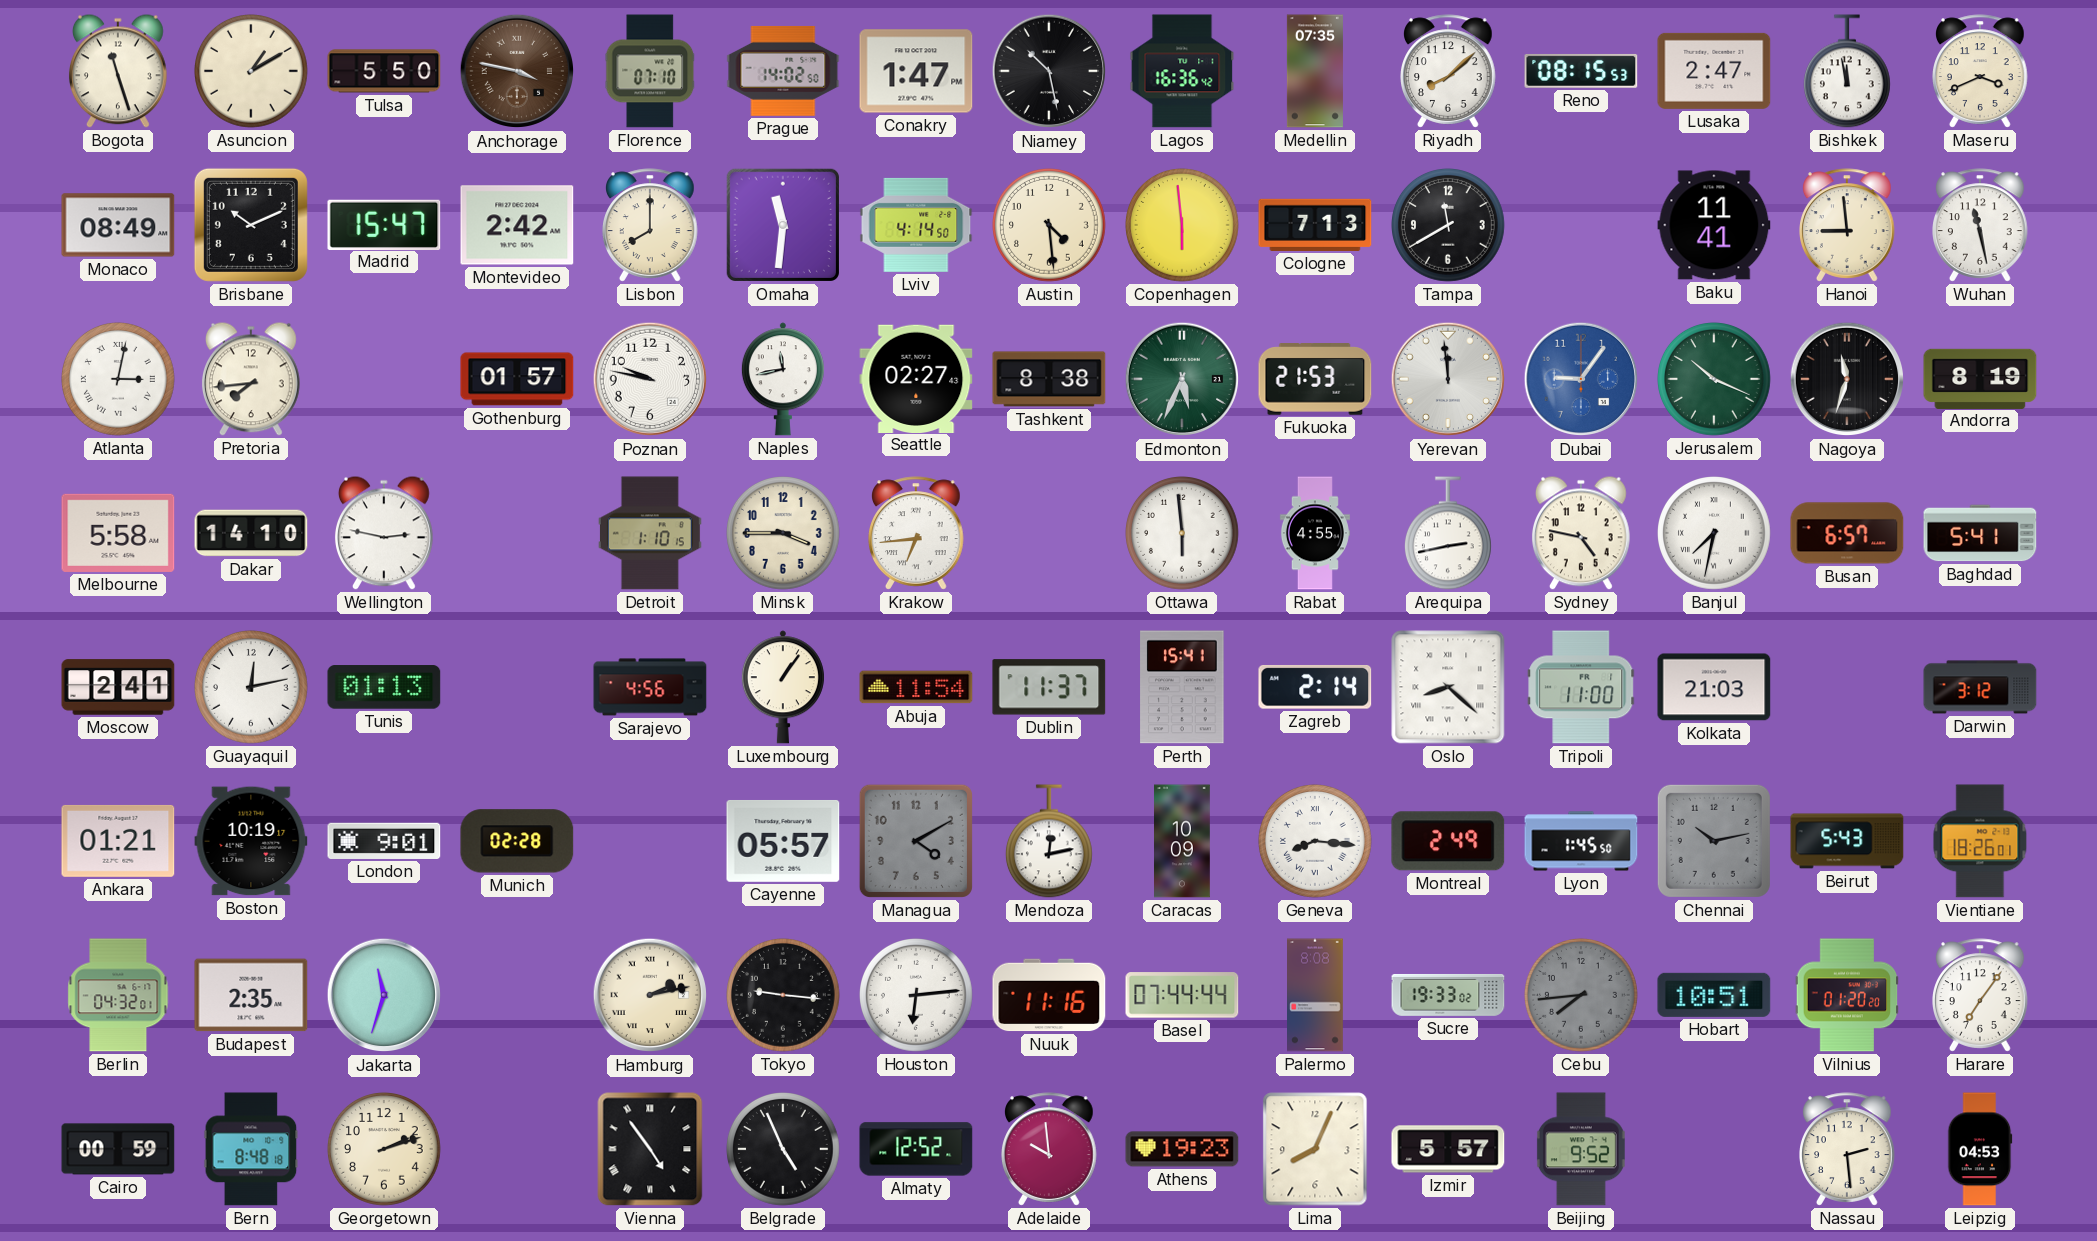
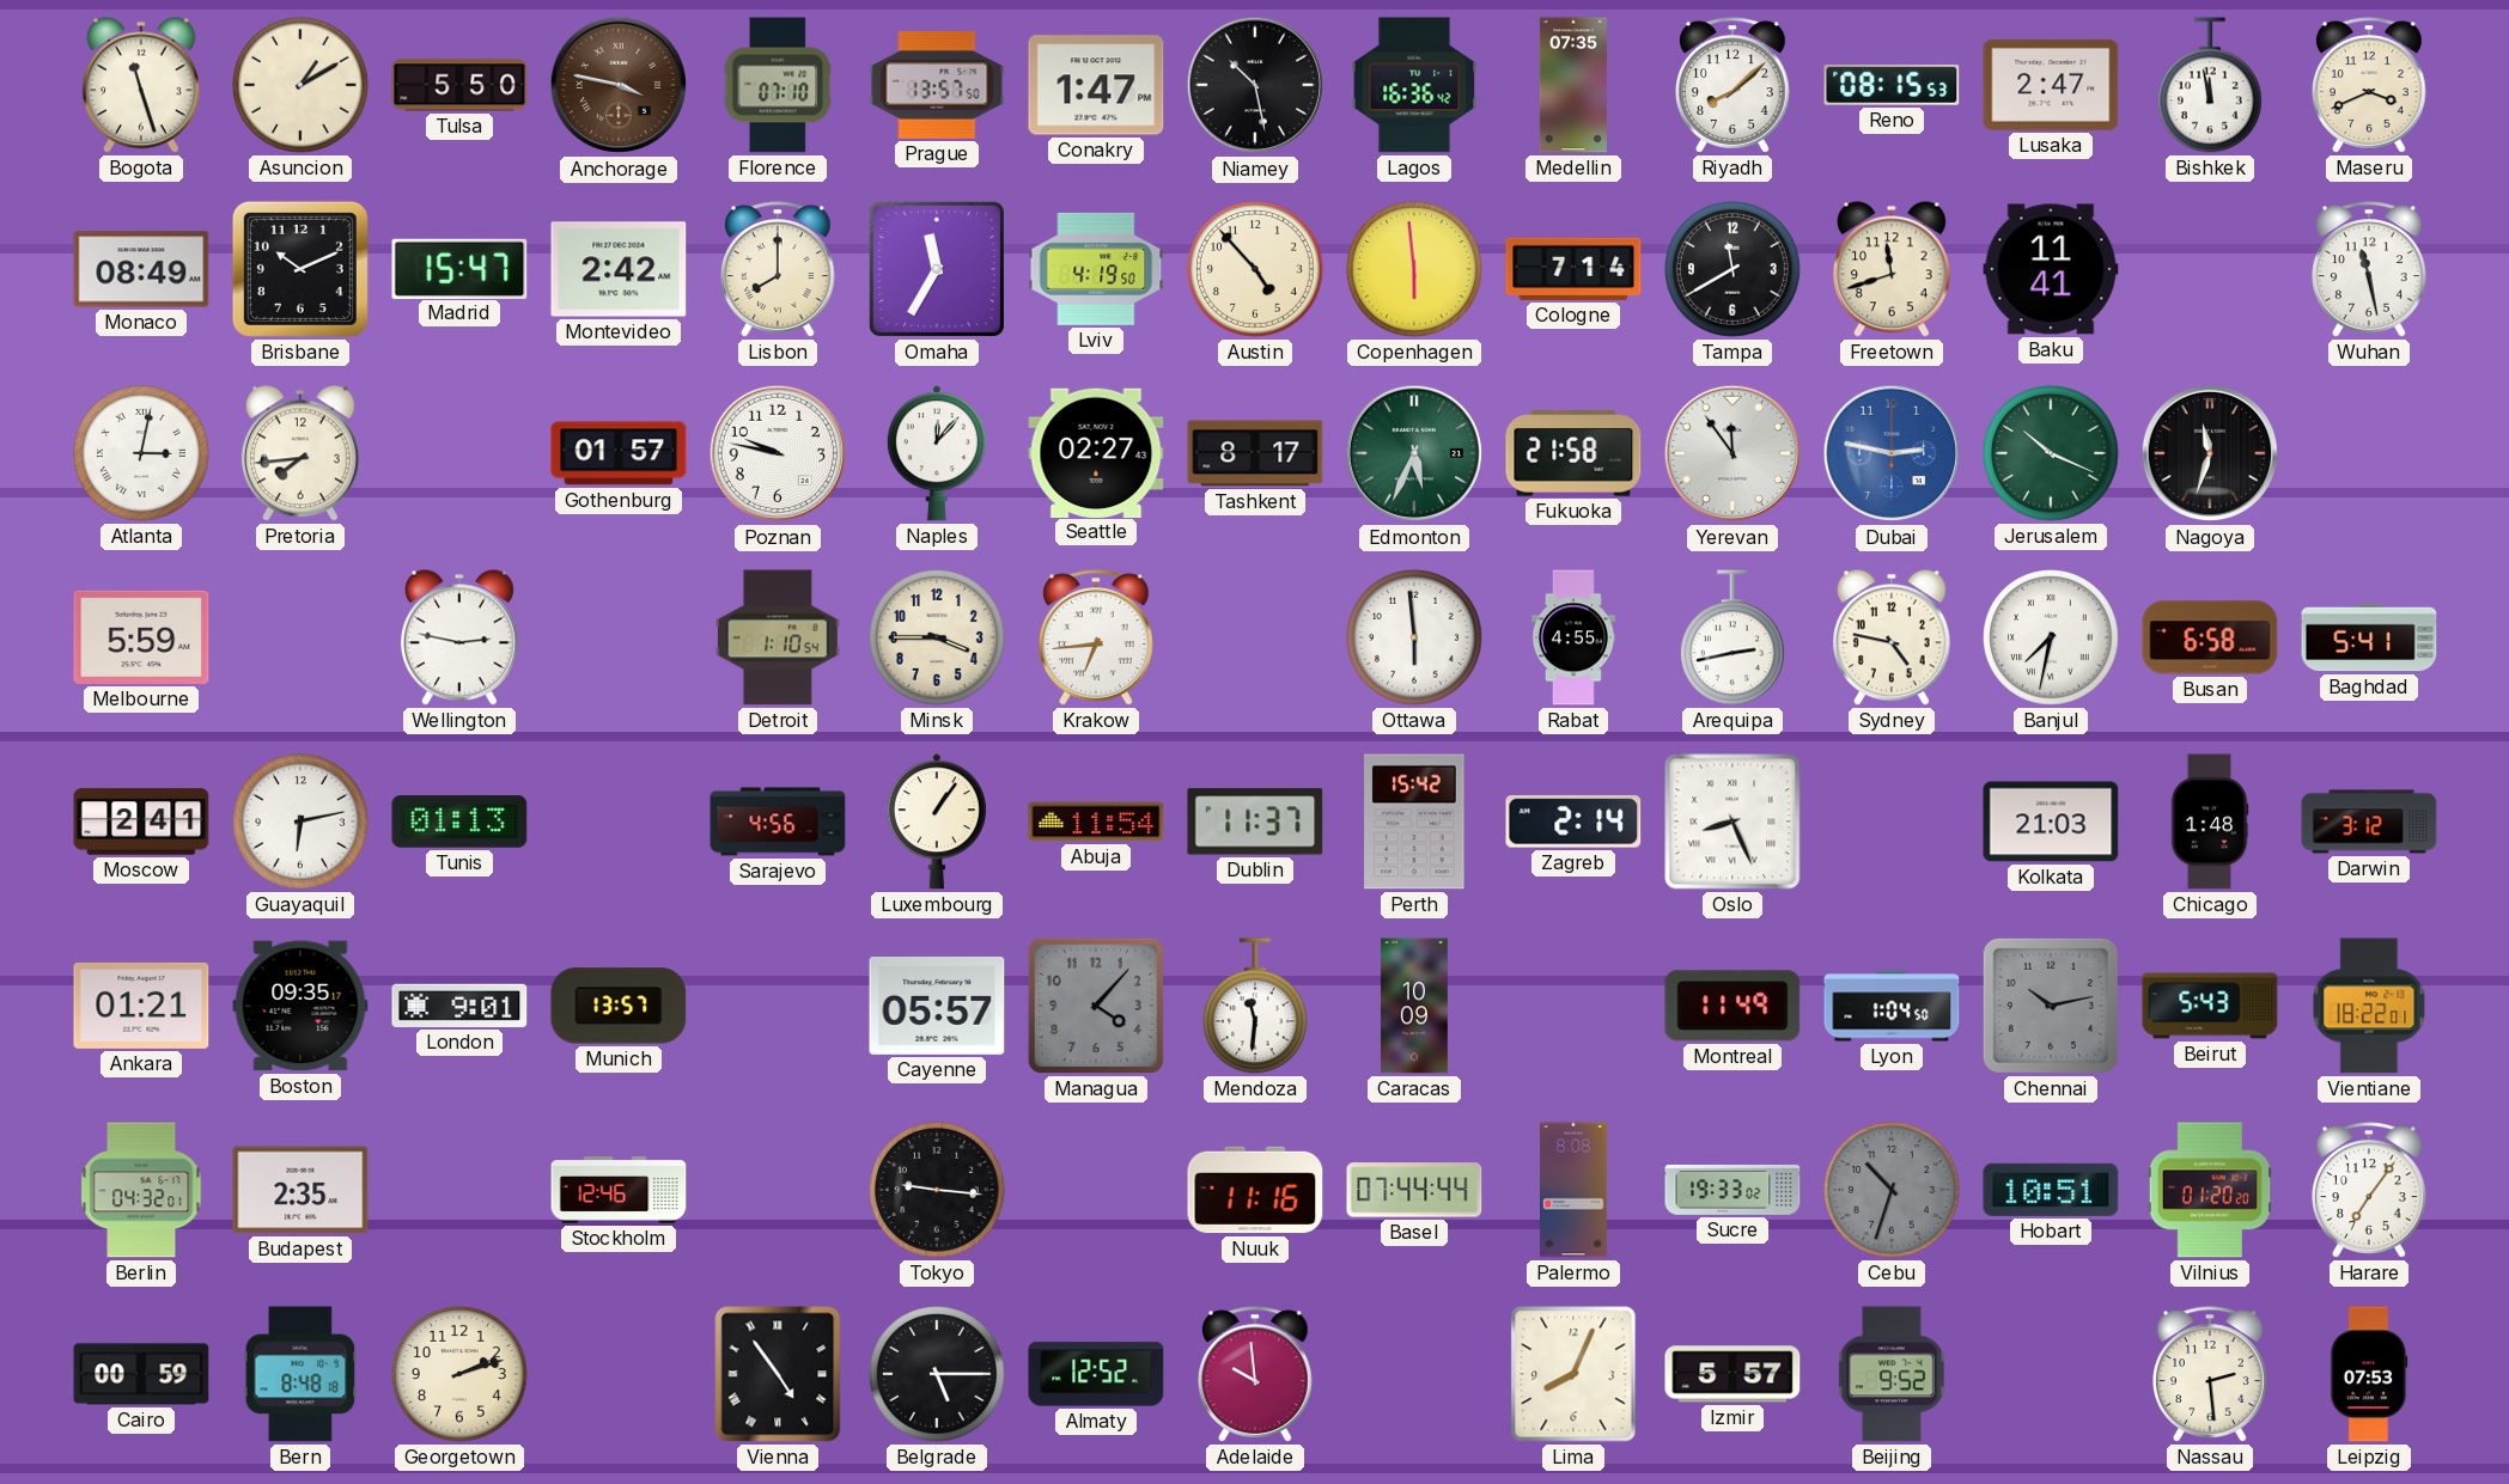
Prague: 14:02 -> 13:57 (937, 85)
Omaha: 11:31 -> 11:35 (937, 269)
Lviv: 4:14 -> 4:19 (1096, 269)
Austin: 4:29 -> 4:53 (1256, 270)
Cologne: 7:13 -> 7:14 (1573, 269)
Freetown: none -> 11:42 (1892, 269)
Hanoi: 8:59 -> none (1848, 225)
Naples: 11:43 -> 12:07 (937, 453)
Tashkent: 8:38 -> 8:17 (1255, 453)
Fukuoka: 21:53 -> 21:58 (1573, 453)
Yerevan: 11:59 -> 11:54 (1732, 453)
Dubai: 9:06 -> 2:47 (1892, 453)
Andorra: 8:19 -> none (1980, 378)
Melbourne: 5:58 -> 5:59 (141, 637)
Dakar: 14:10 -> none (251, 533)
Detroit: 1:10:15 -> 1:10:54 (778, 637)
Busan: 6:57 -> 6:58 (2210, 637)
Guayaquil: 12:13 -> 6:13 (302, 823)
Perth: 15:41 -> 15:42 (1414, 822)
Oslo: 8:22 -> 8:26 (1732, 822)
Tripoli: 11:00 -> none (1581, 687)
Chicago: none -> 1:48 (2210, 822)
Boston: 10:19 -> 09:35 (300, 1006)
Munich: 02:28 -> 13:57 (619, 1006)
Managua: 4:10 -> 4:07 (1096, 1006)
Mendoza: 12:13 -> 11:31 (1255, 1006)
Geneva: 8:16 -> none (1316, 842)
Montreal: 2:49 -> 11:49 (1732, 1006)
Lyon: 1:45 -> 1:04 (1892, 1006)
Vientiane: 18:26 -> 18:22 (2369, 1006)
Jakarta: 11:33 -> none (384, 995)
Stockholm: none -> 12:46 (619, 1190)
Hamburg: 2:13 -> none (650, 995)
Houston: 6:14 -> none (917, 996)
Cebu: 7:44 -> 10:33 (1893, 1191)
Belgrade: 4:56 -> 5:15 (938, 1375)
Athens: 19:23 -> none (1182, 1149)
Leipzig: 04:53 -> 07:53 (2369, 1374)
